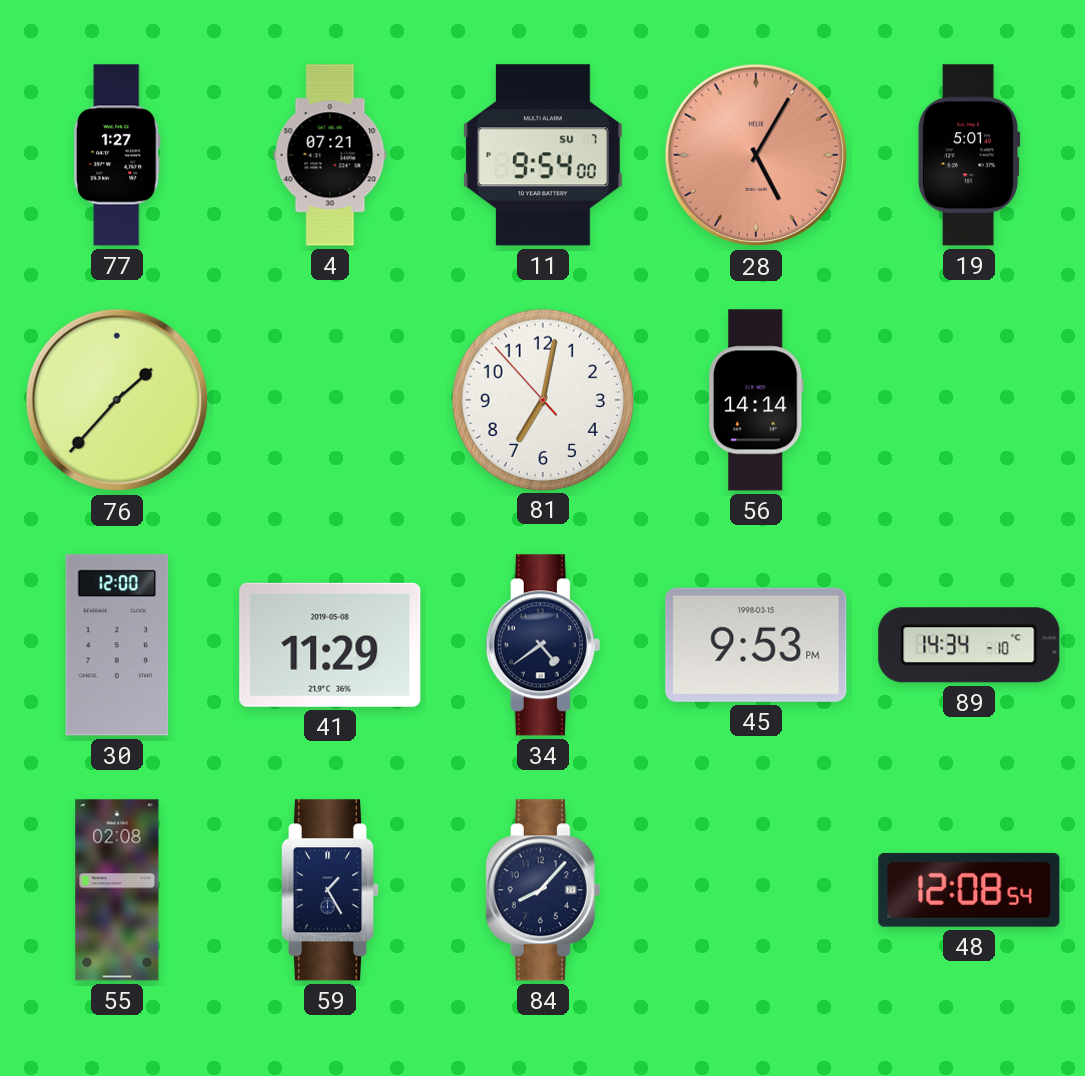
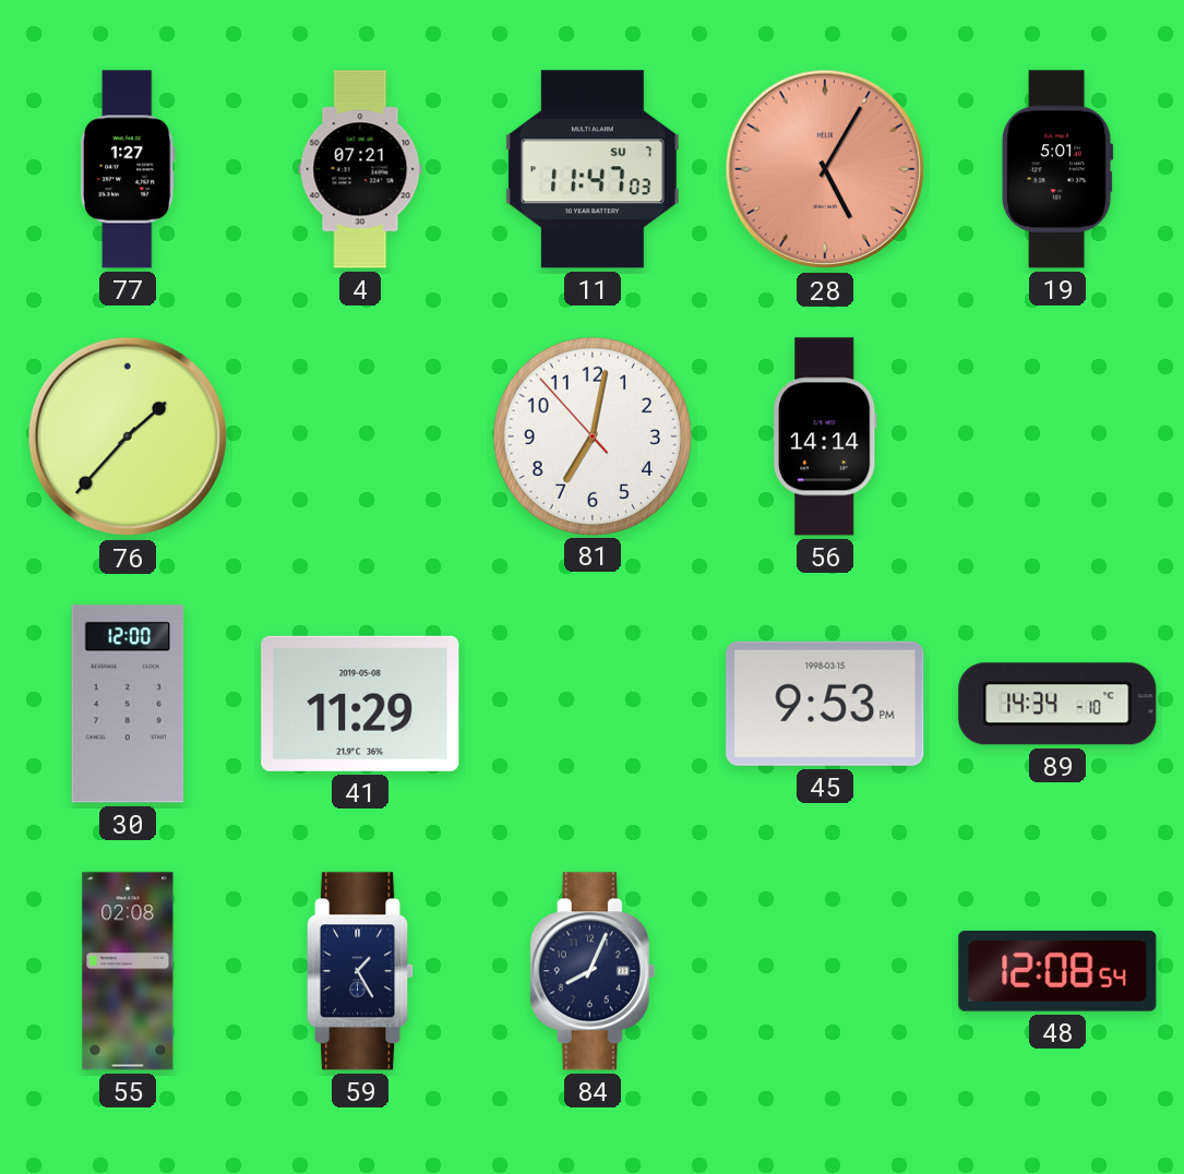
11: 9:54 -> 11:47 (593, 169)
34: 4:39 -> none (543, 645)
84: 8:07 -> 8:04 (593, 971)
